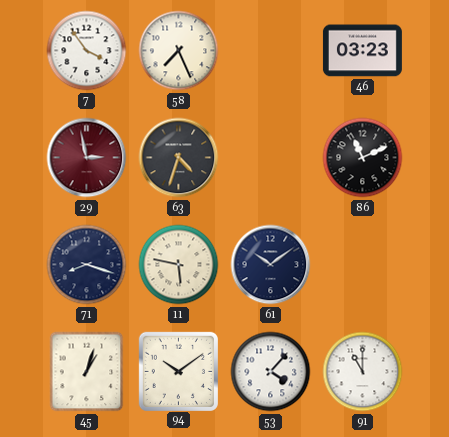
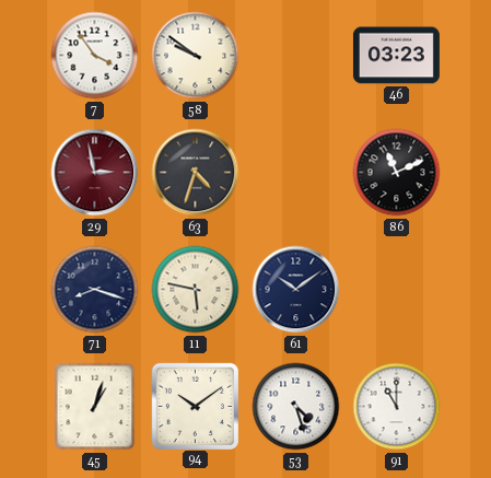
58: 7:26 -> 9:51 (196, 56)
53: 4:07 -> 4:27 (296, 407)
